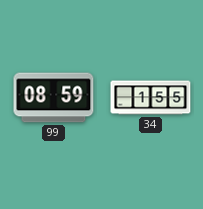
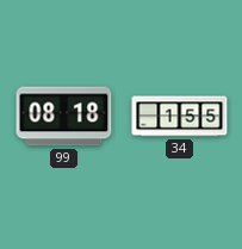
99: 08:59 -> 08:18 (64, 117)
